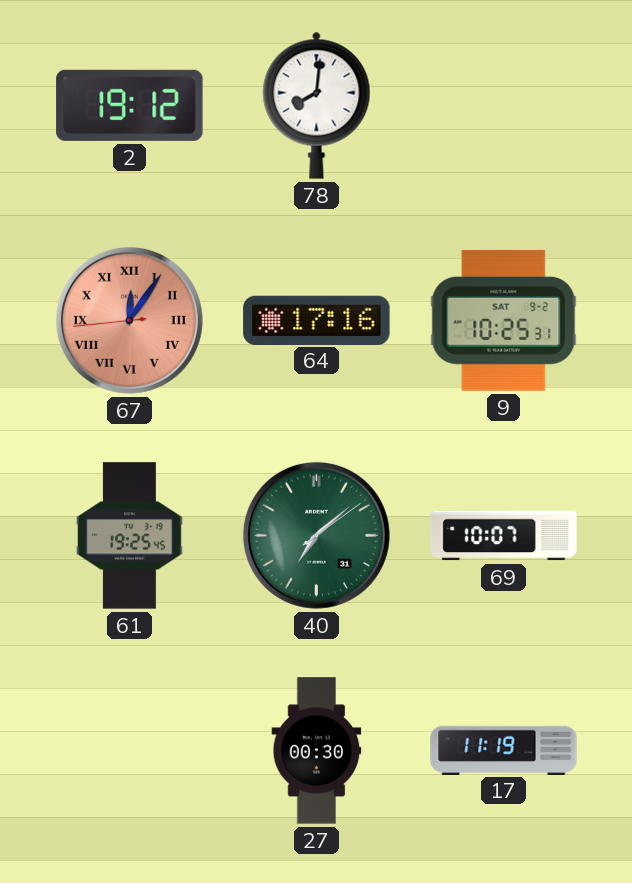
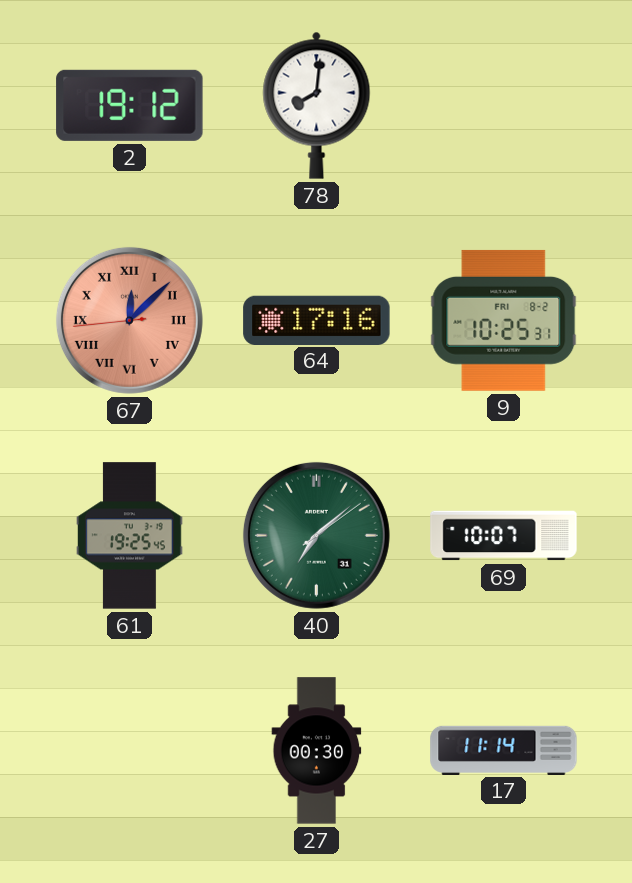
67: 12:05 -> 12:07 (129, 320)
9 date: SAT 9-2 -> FRI 8-2 (504, 320)
17: 11:19 -> 11:14 (504, 750)
